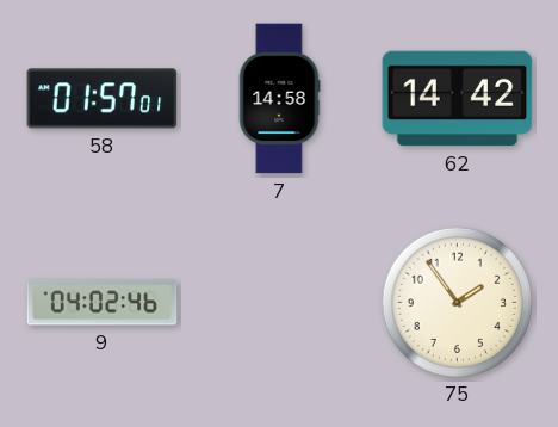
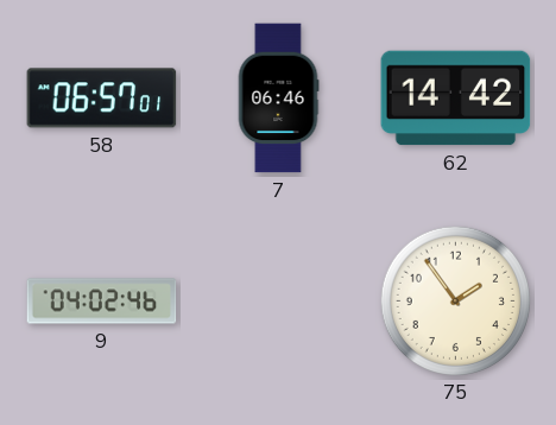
58: 01:57 -> 06:57 (102, 99)
7: 14:58 -> 06:46 (278, 99)
